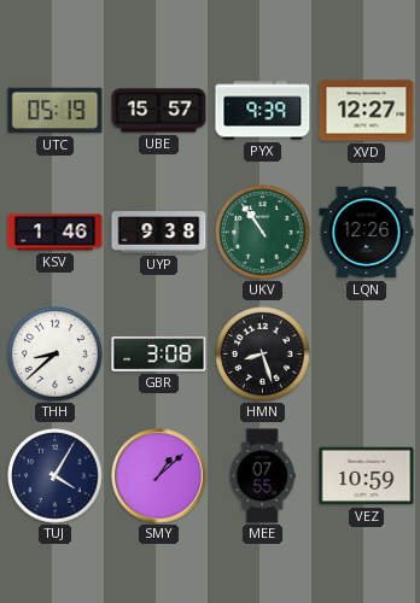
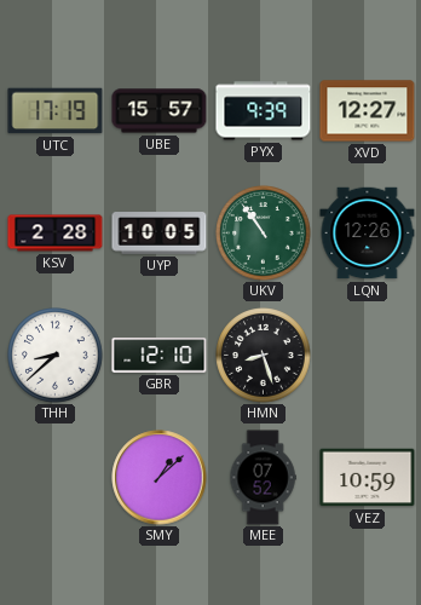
UTC: 05:19 -> 17:19 (56, 111)
KSV: 1:46 -> 2:28 (56, 234)
UYP: 9:38 -> 10:05 (160, 234)
GBR: 3:08 -> 12:10 (160, 356)
TUJ: 4:05 -> none (56, 476)
MEE: 07:55 -> 07:52 (263, 478)
